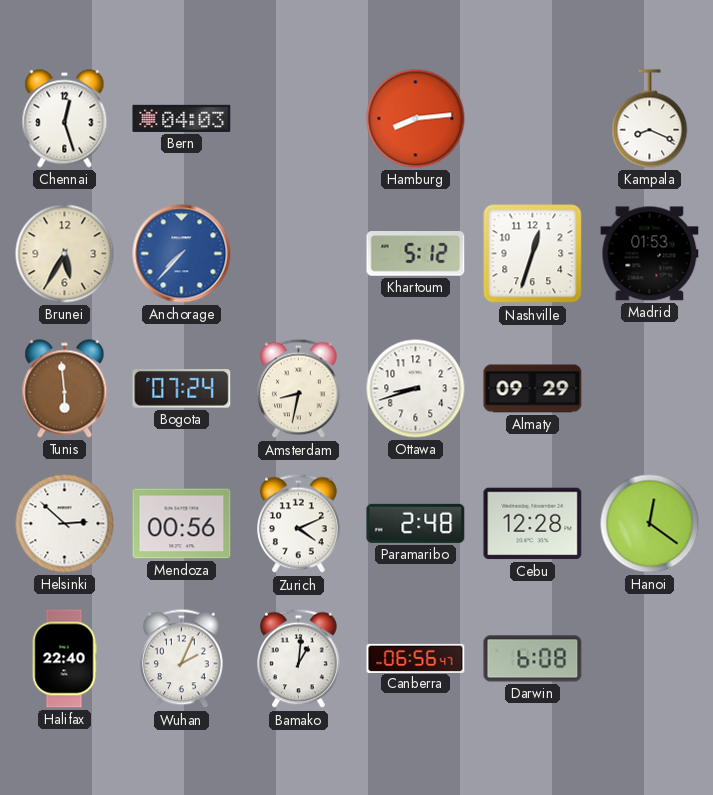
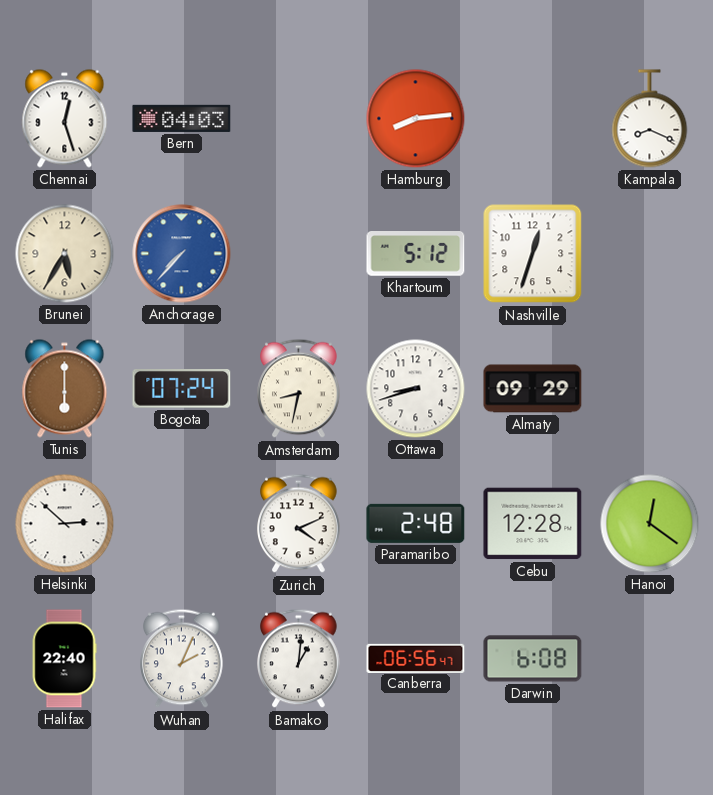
Madrid: 01:53 -> none (650, 254)
Tunis: 5:59 -> 6:00 (65, 389)
Mendoza: 00:56 -> none (182, 524)
